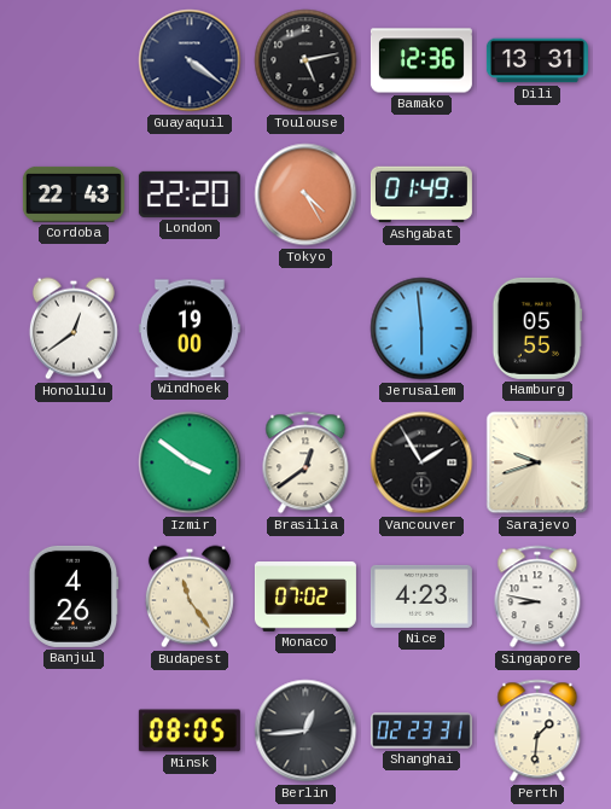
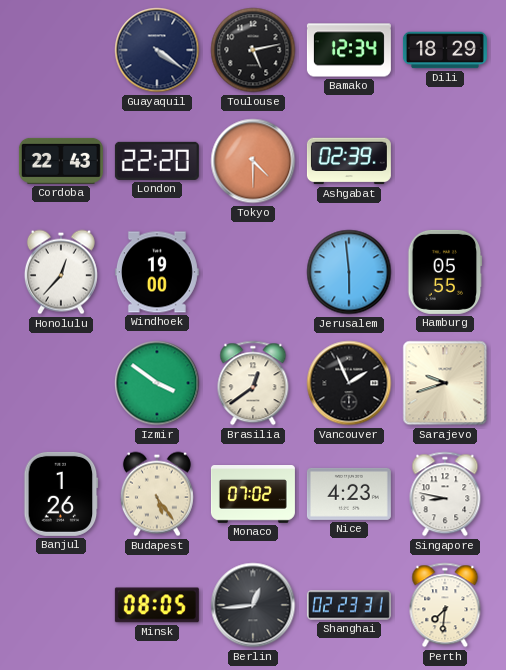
Bamako: 12:36 -> 12:34 (349, 50)
Dili: 13:31 -> 18:29 (445, 50)
Tokyo: 4:25 -> 4:30 (253, 161)
Ashgabat: 01:49 -> 02:39 (349, 161)
Honolulu: 12:39 -> 12:37 (61, 272)
Vancouver: 1:55 -> 1:56 (349, 383)
Banjul: 4:26 -> 1:26 (61, 494)
Budapest: 11:24 -> 5:24 (157, 494)
Perth: 1:31 -> 7:31 (445, 605)
